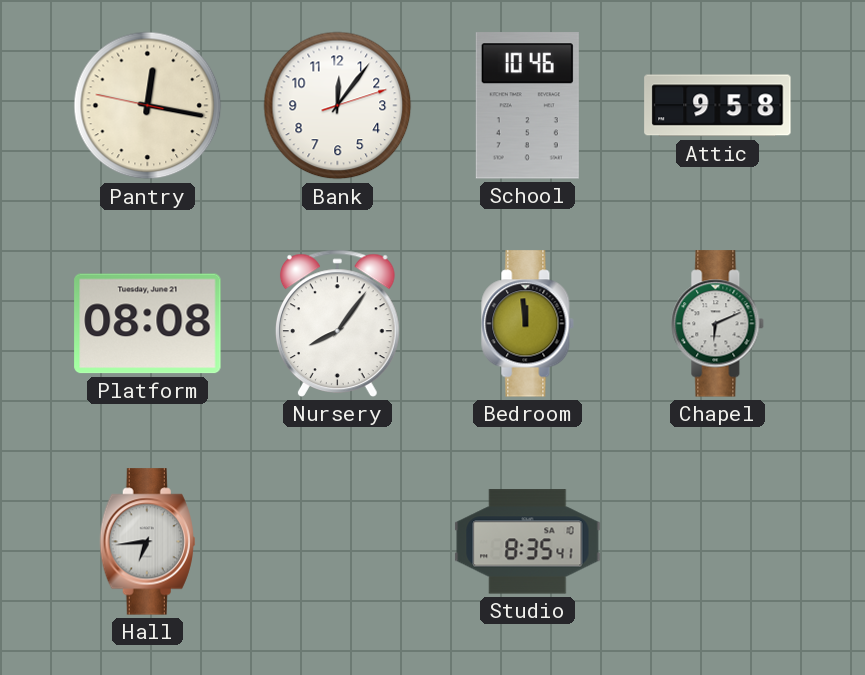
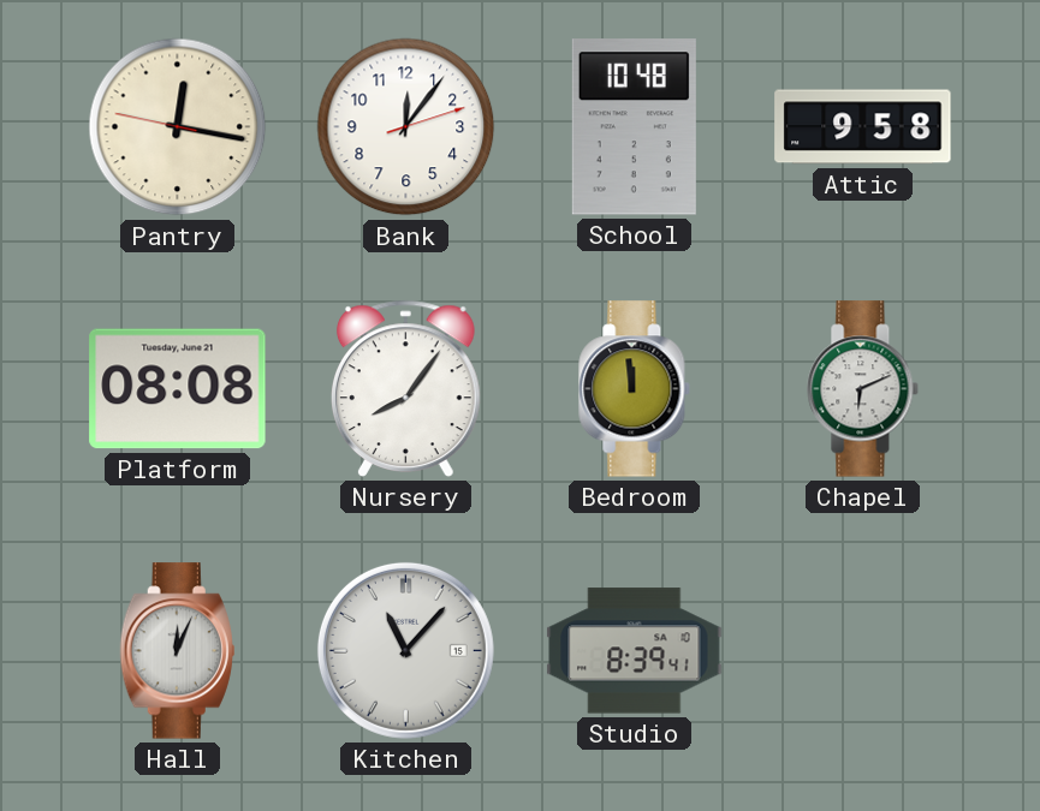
School: 10:46 -> 10:48 (634, 127)
Hall: 6:44 -> 12:04 (177, 651)
Kitchen: none -> 11:07 (405, 650)
Studio: 8:35 -> 8:39 (635, 651)
